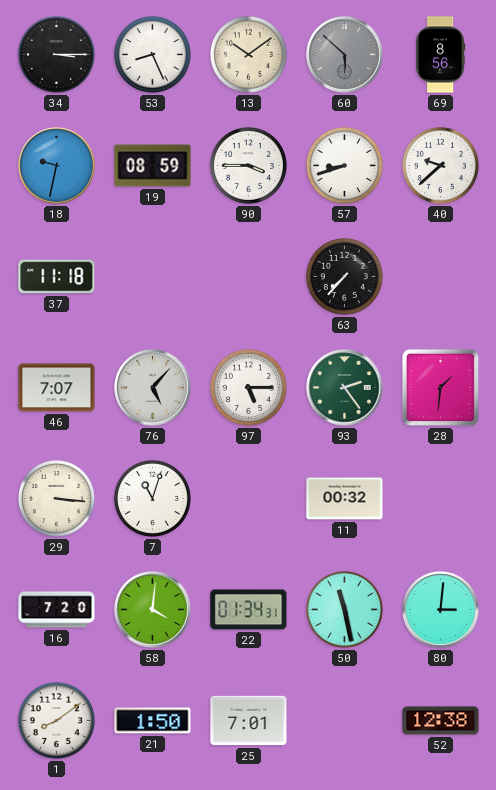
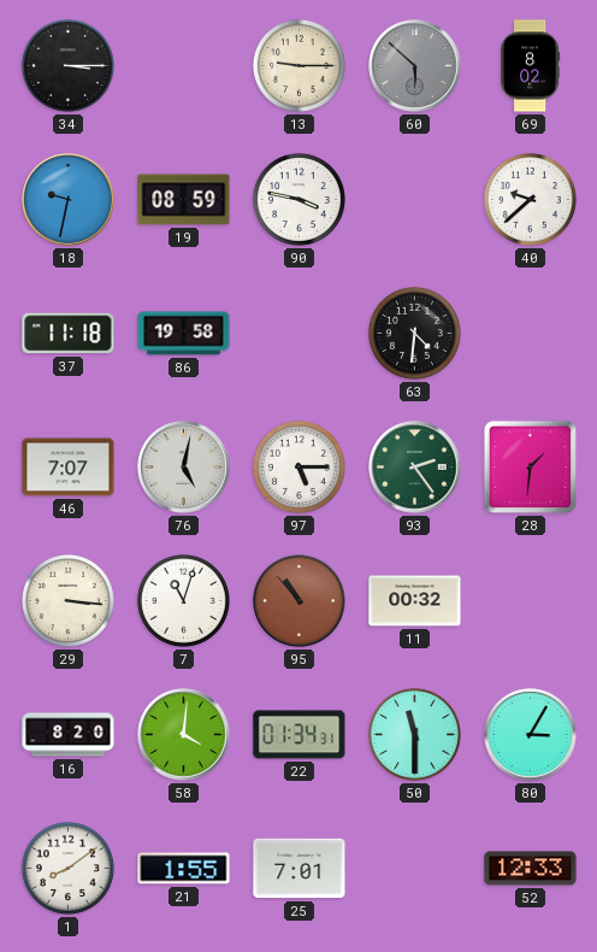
53: 8:26 -> none (152, 54)
13: 10:09 -> 9:15 (298, 65)
69: 8:56 -> 8:02 (531, 66)
90: 3:45 -> 3:47 (298, 199)
57: 8:42 -> none (344, 165)
86: none -> 19:58 (184, 334)
63: 7:37 -> 4:31 (414, 333)
76: 5:07 -> 5:02 (184, 468)
95: none -> 10:53 (300, 601)
16: 7:20 -> 8:20 (69, 735)
50: 11:28 -> 11:30 (414, 734)
80: 3:01 -> 3:05 (531, 735)
21: 1:50 -> 1:55 (184, 869)
52: 12:38 -> 12:33 (531, 869)
